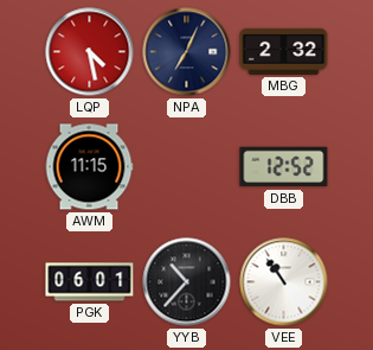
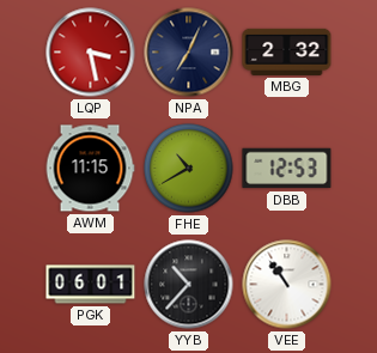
LQP: 4:28 -> 3:28 (91, 53)
FHE: none -> 10:40 (189, 169)
DBB: 12:52 -> 12:53 (287, 169)
